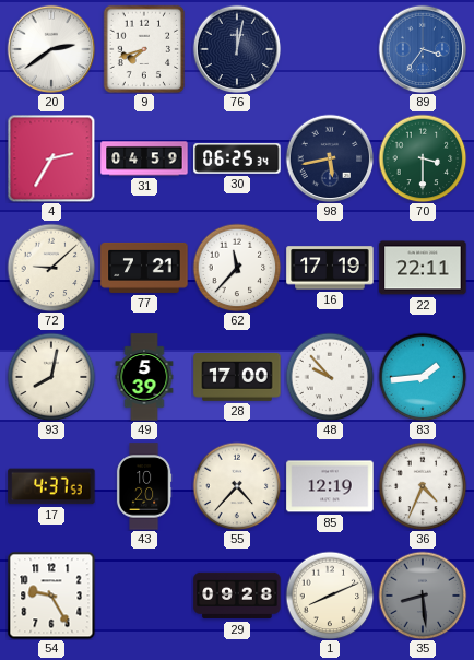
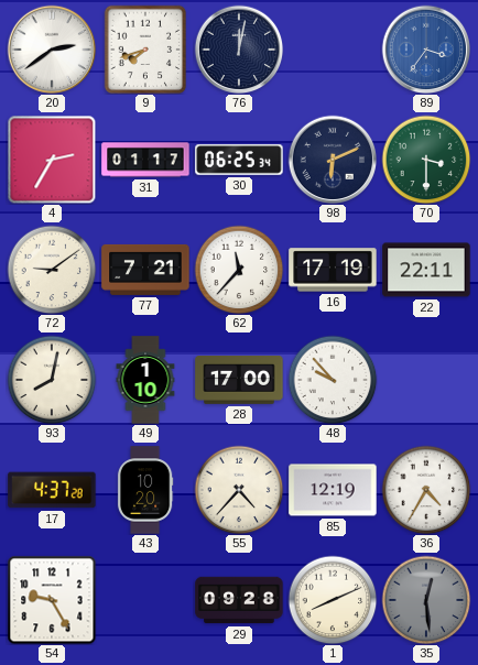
31: 04:59 -> 01:17 (145, 160)
98: 5:43 -> 6:11 (333, 160)
72: 9:08 -> 9:09 (52, 270)
49: 5:39 -> 1:10 (145, 380)
83: 1:44 -> none (423, 377)
17: 4:37:53 -> 4:37:28 (52, 490)
36: 4:34 -> 4:35 (426, 490)
35: 8:29 -> 12:29 (426, 600)
